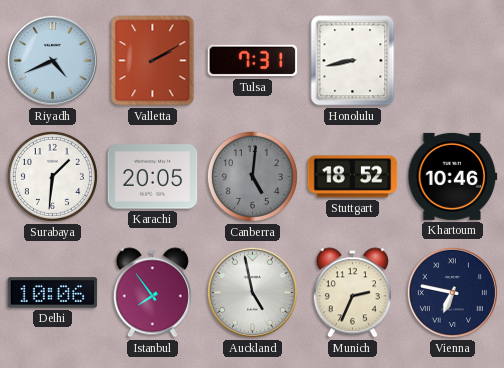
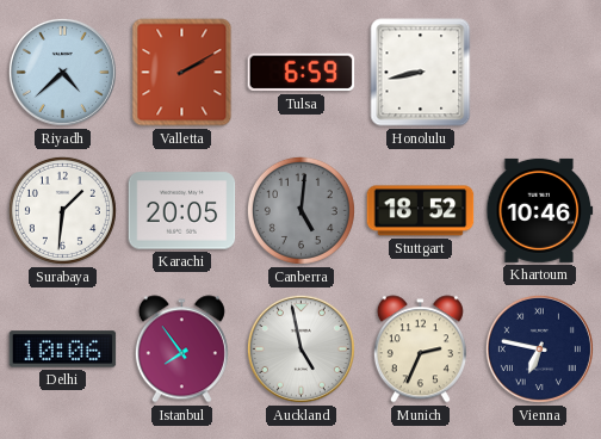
Riyadh: 4:41 -> 4:38 (62, 72)
Tulsa: 7:31 -> 6:59 (302, 73)
